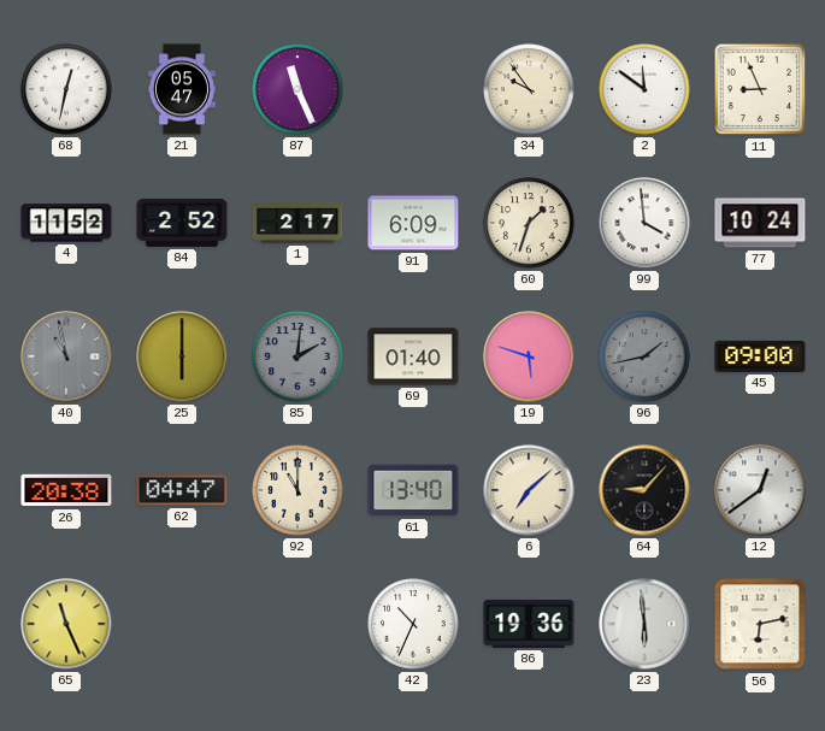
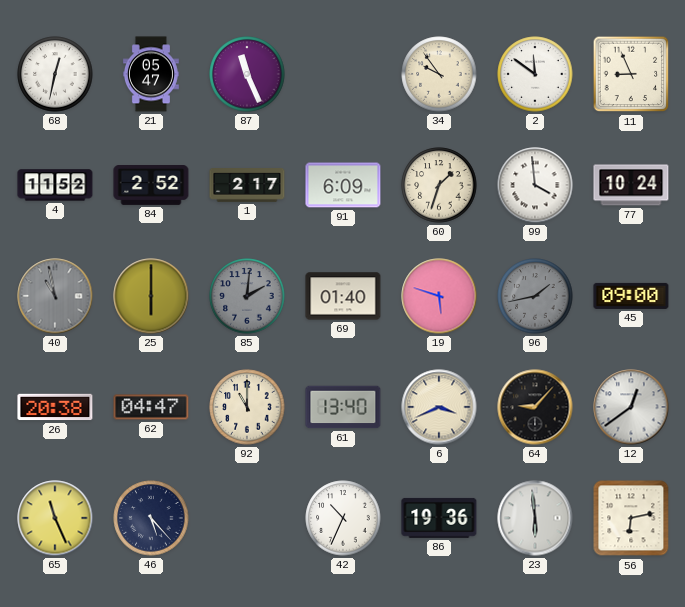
6: 7:08 -> 3:41 (439, 407)
46: none -> 5:23 (151, 518)
